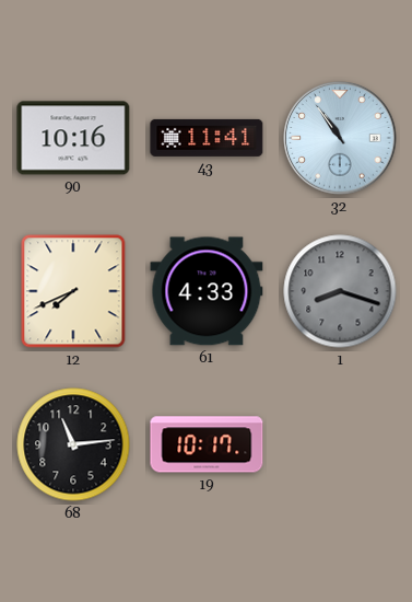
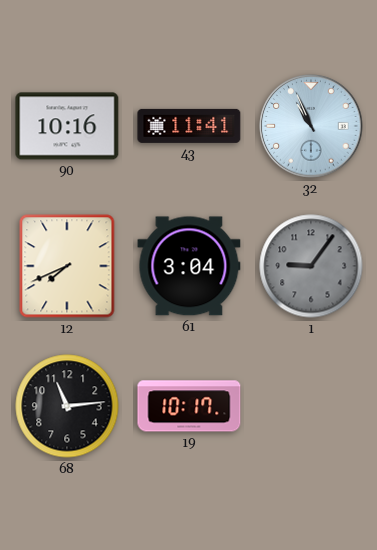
32: 10:54 -> 10:56 (311, 126)
61: 4:33 -> 3:04 (189, 266)
1: 8:18 -> 9:06 (311, 266)
